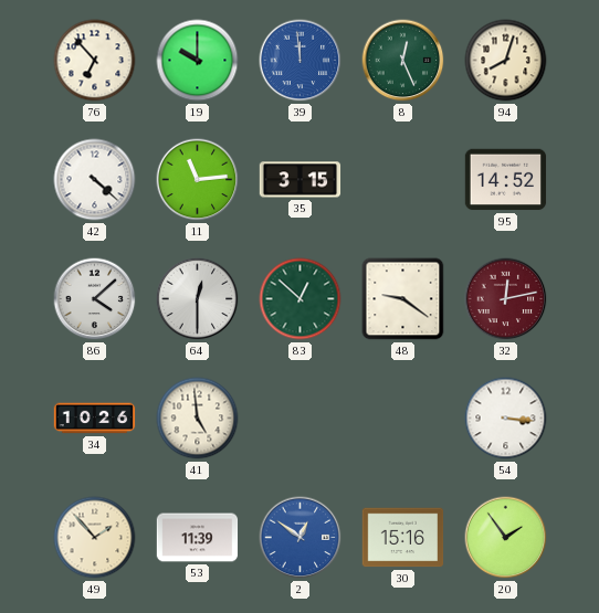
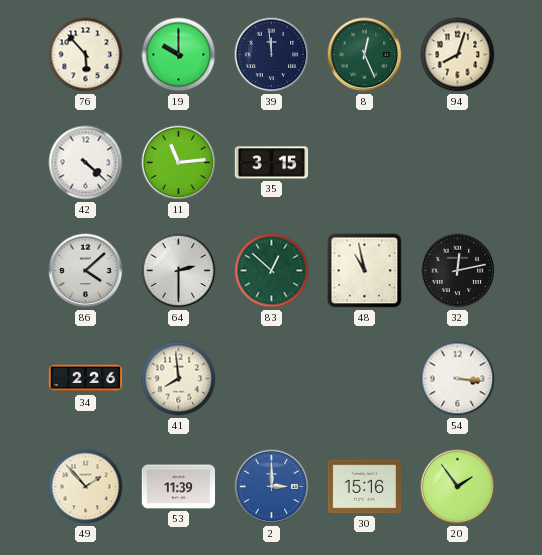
76: 6:53 -> 5:53 (86, 55)
39 dial: blue -> navy (272, 55)
95: 14:52 -> none (506, 180)
64: 12:30 -> 2:30 (179, 271)
48: 9:21 -> 10:58 (365, 271)
32 dial: burgundy -> black (458, 271)
34: 10:26 -> 2:26 (86, 379)
41: 4:59 -> 7:59 (179, 379)
2: 12:51 -> 3:00 (272, 487)
